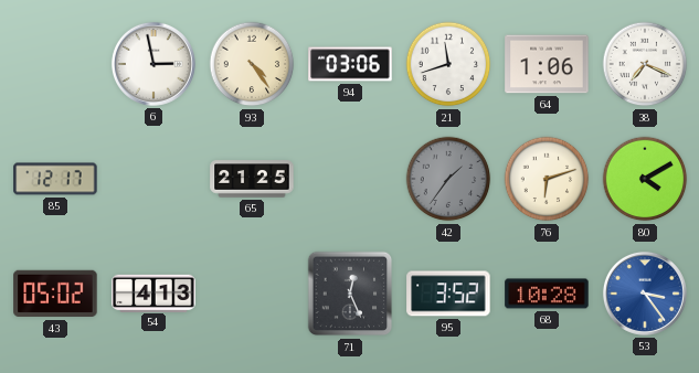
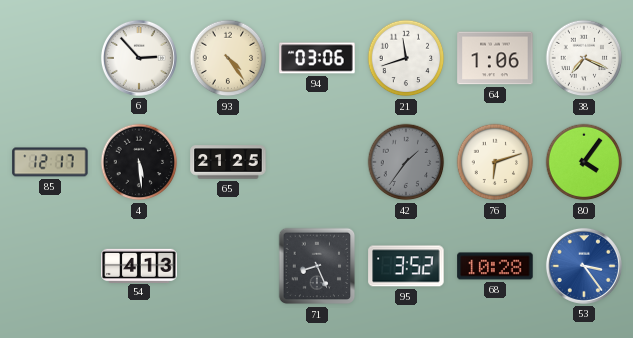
6: 2:58 -> 2:53 (139, 58)
4: none -> 5:29 (139, 162)
80: 4:10 -> 4:06 (584, 162)
43: 05:02 -> none (55, 294)
71: 12:26 -> 8:26 (317, 266)
